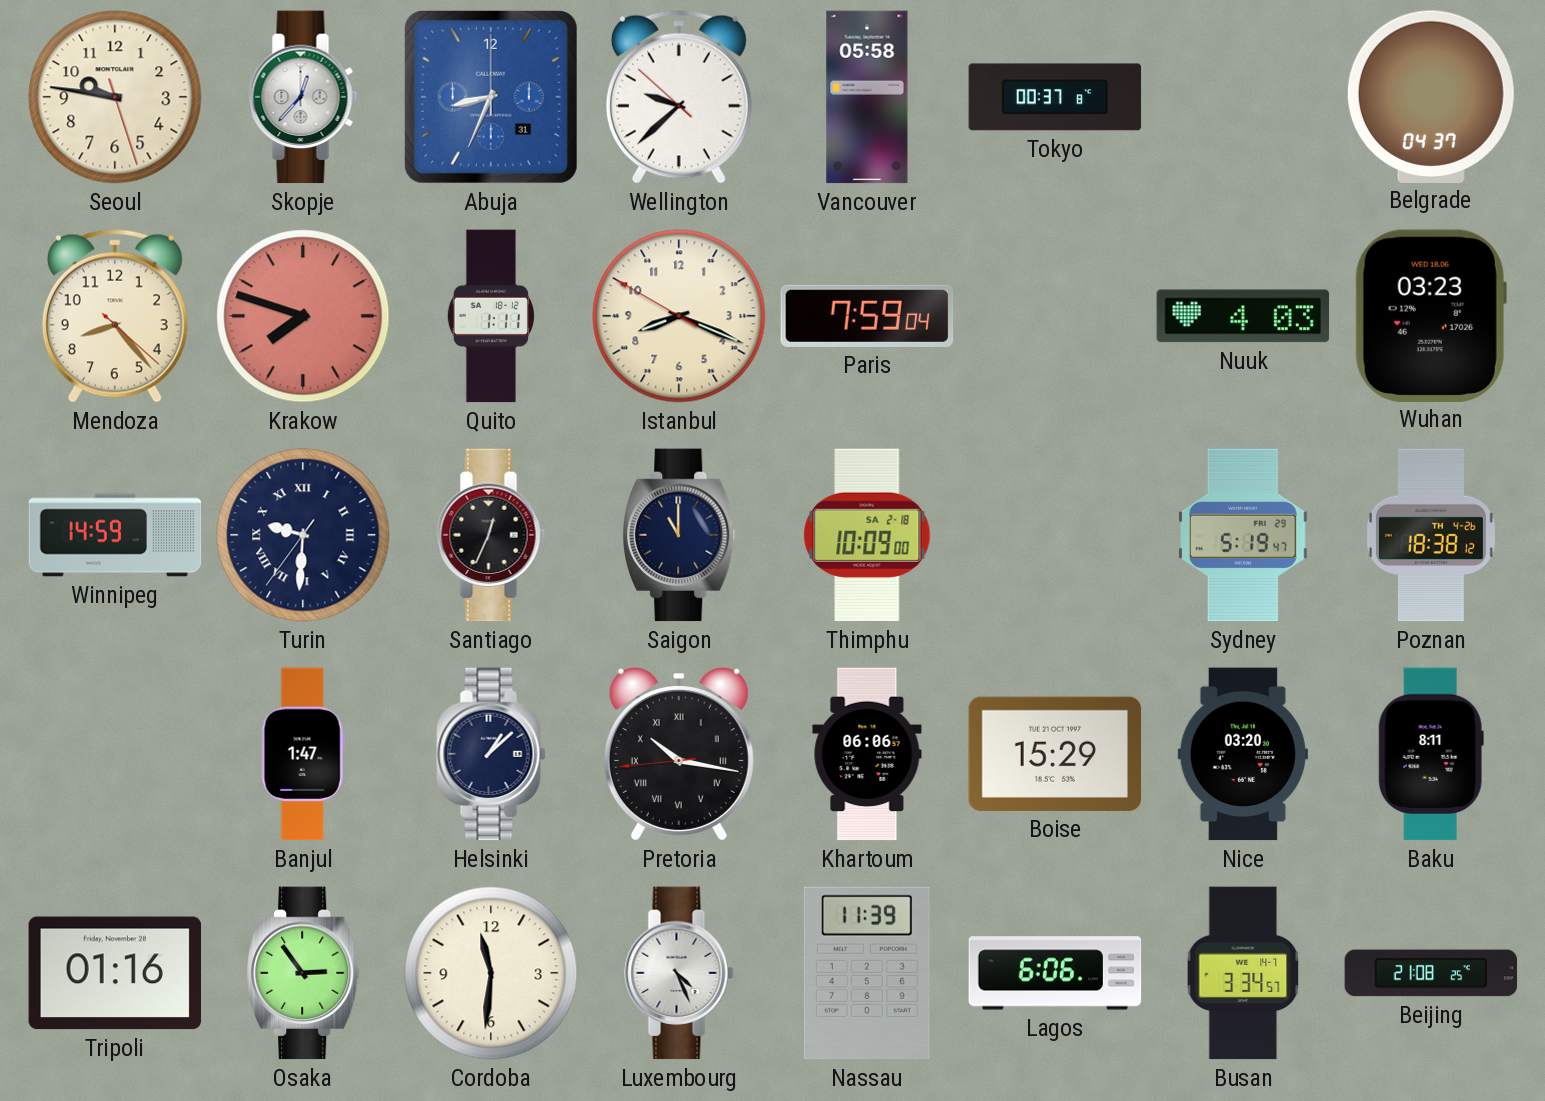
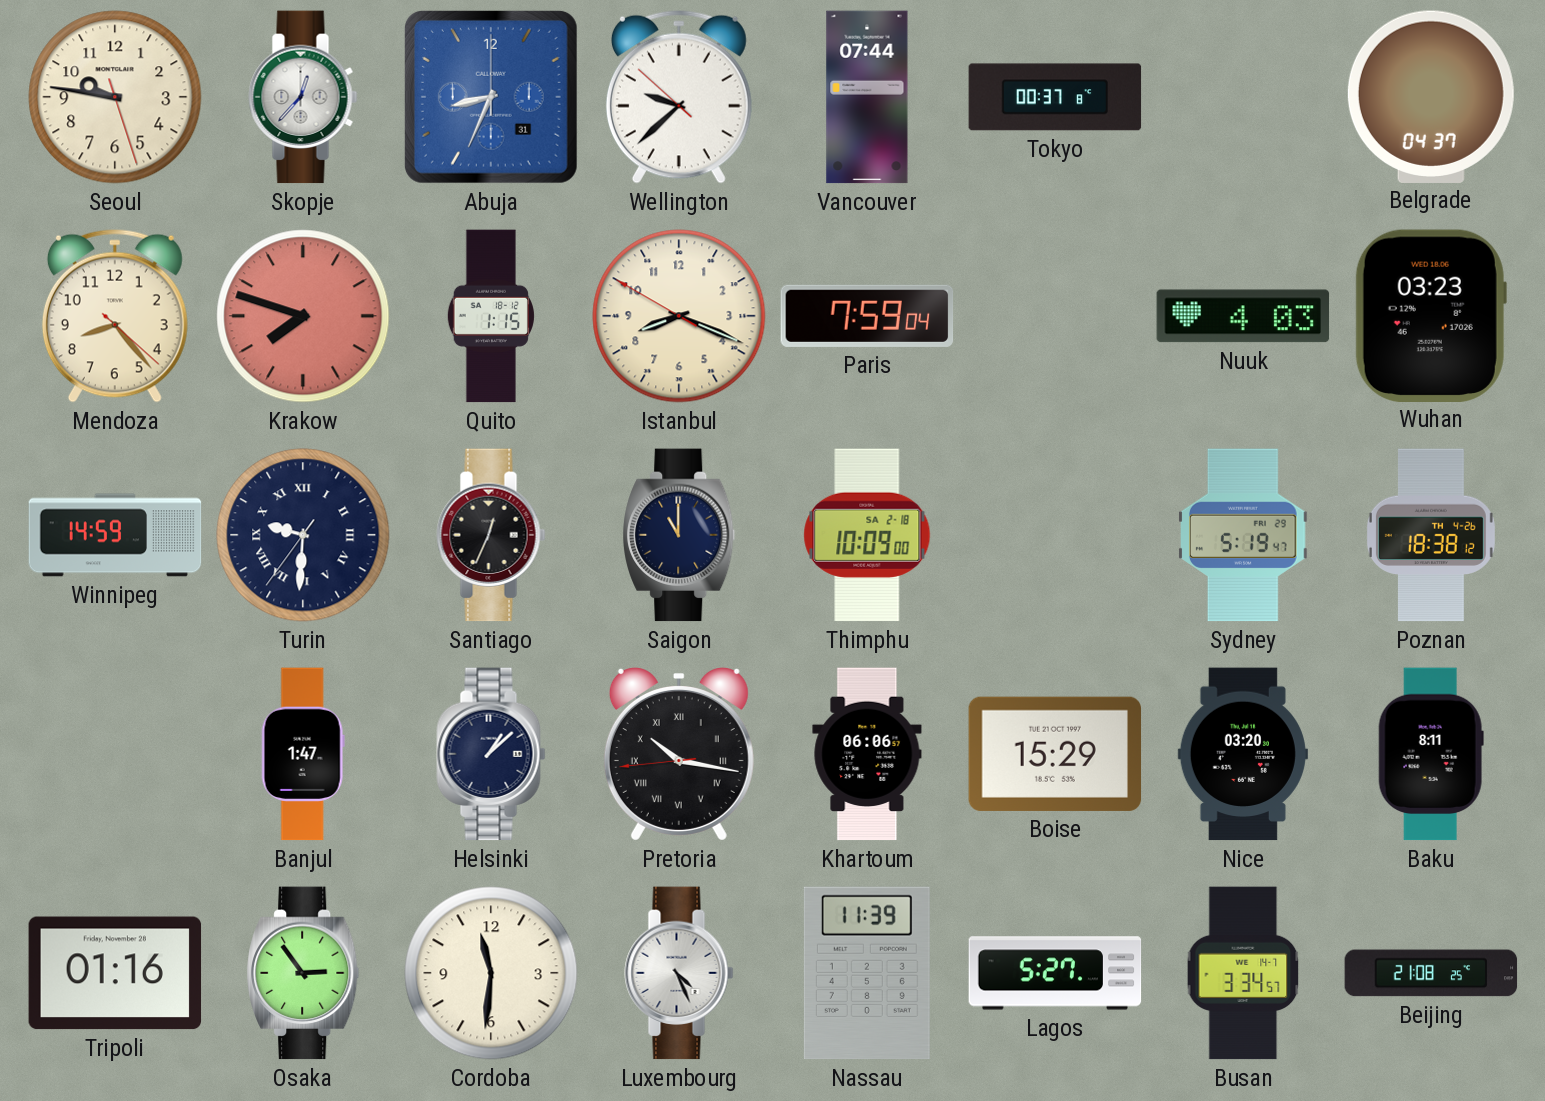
Vancouver: 05:58 -> 07:44 (867, 97)
Quito: 1:11 -> 1:15 (491, 316)
Lagos: 6:06 -> 5:27 (1055, 973)
